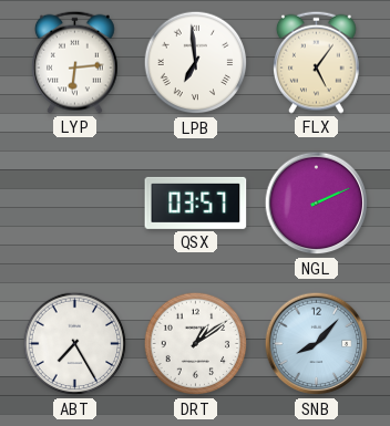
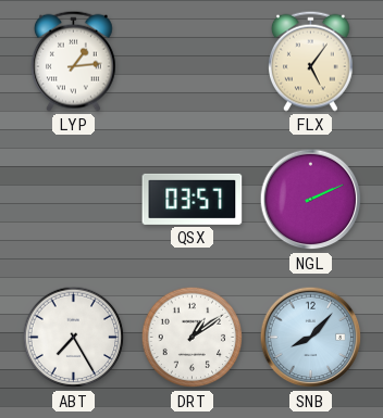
LYP: 6:14 -> 1:14 (74, 61)
LPB: 6:59 -> none (196, 63)
